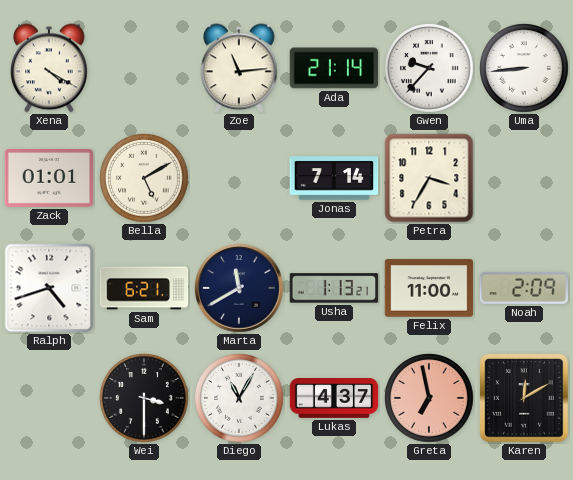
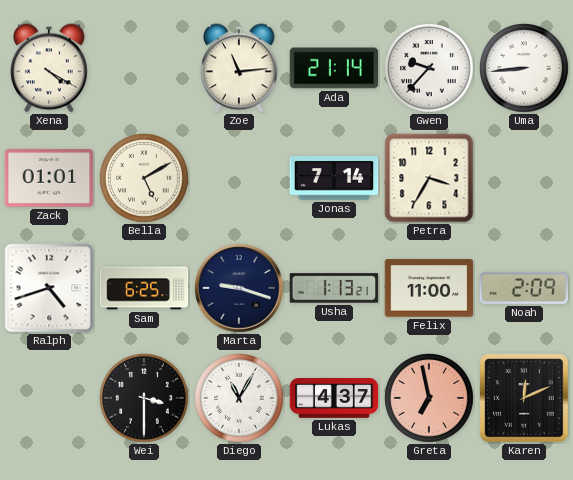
Sam: 6:21 -> 6:25 (144, 288)
Marta: 11:40 -> 9:18 (240, 289)
Karen: 12:10 -> 12:11 (524, 398)
